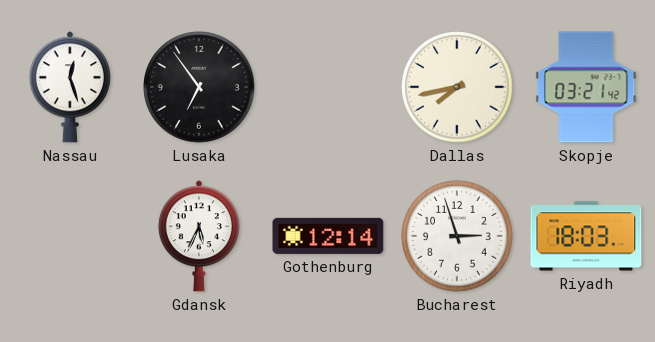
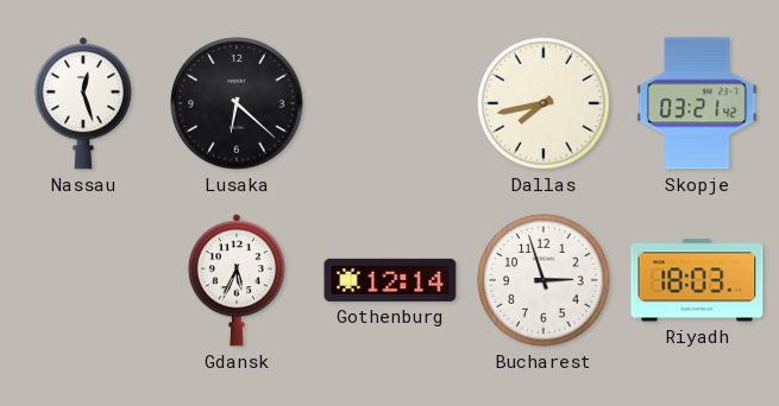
Lusaka: 6:54 -> 6:22 (237, 103)
